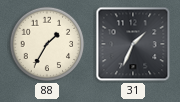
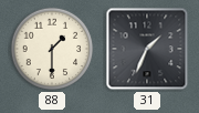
88: 1:35 -> 1:30 (52, 49)
